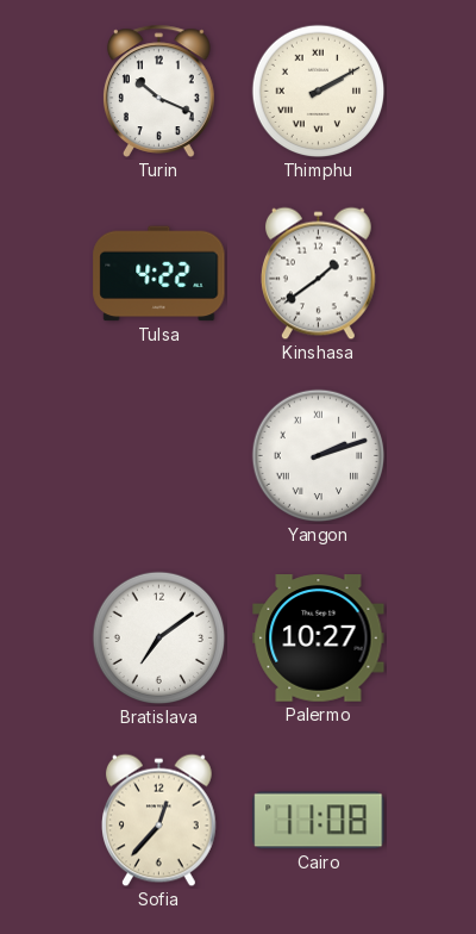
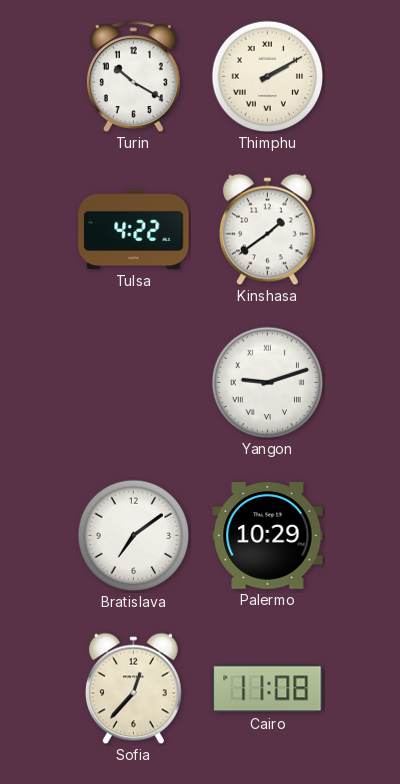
Turin: 10:19 -> 10:20 (133, 76)
Yangon: 2:12 -> 9:12 (268, 383)
Palermo: 10:27 -> 10:29 (268, 536)
